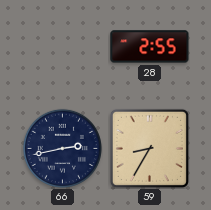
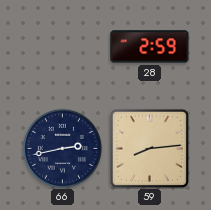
28: 2:55 -> 2:59 (150, 47)
59: 8:35 -> 8:14 (149, 148)
